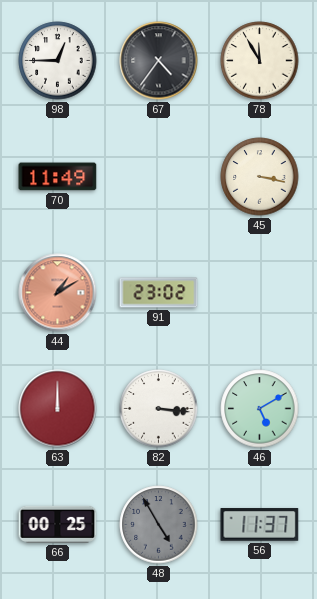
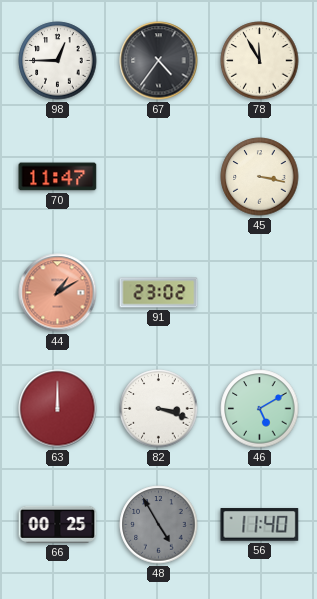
70: 11:49 -> 11:47 (58, 177)
82: 3:16 -> 3:18 (159, 409)
56: 11:37 -> 11:40 (260, 525)
